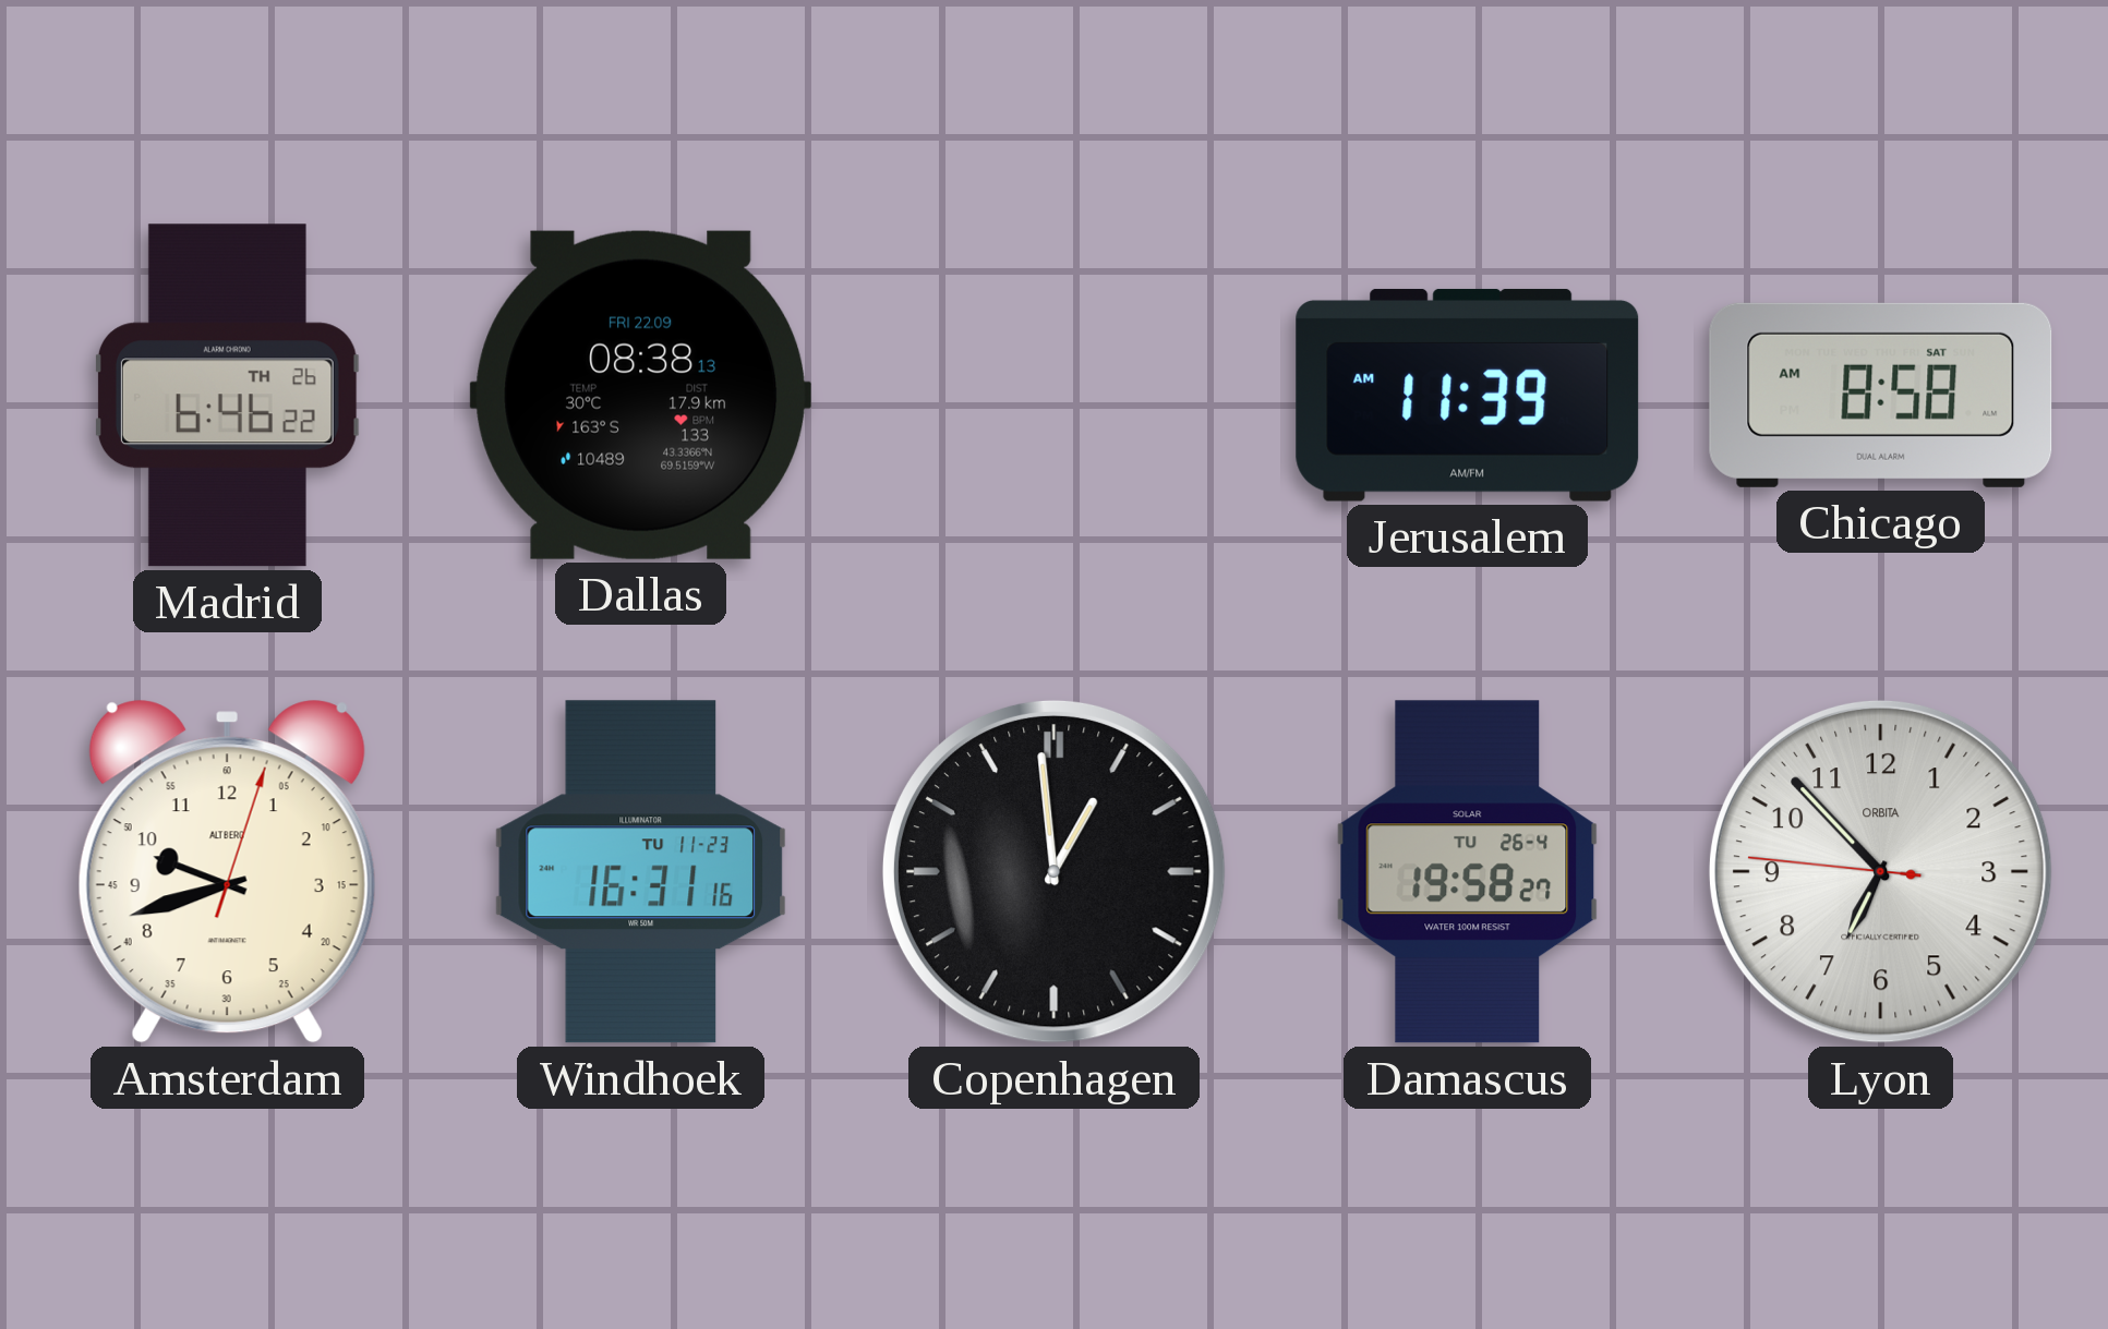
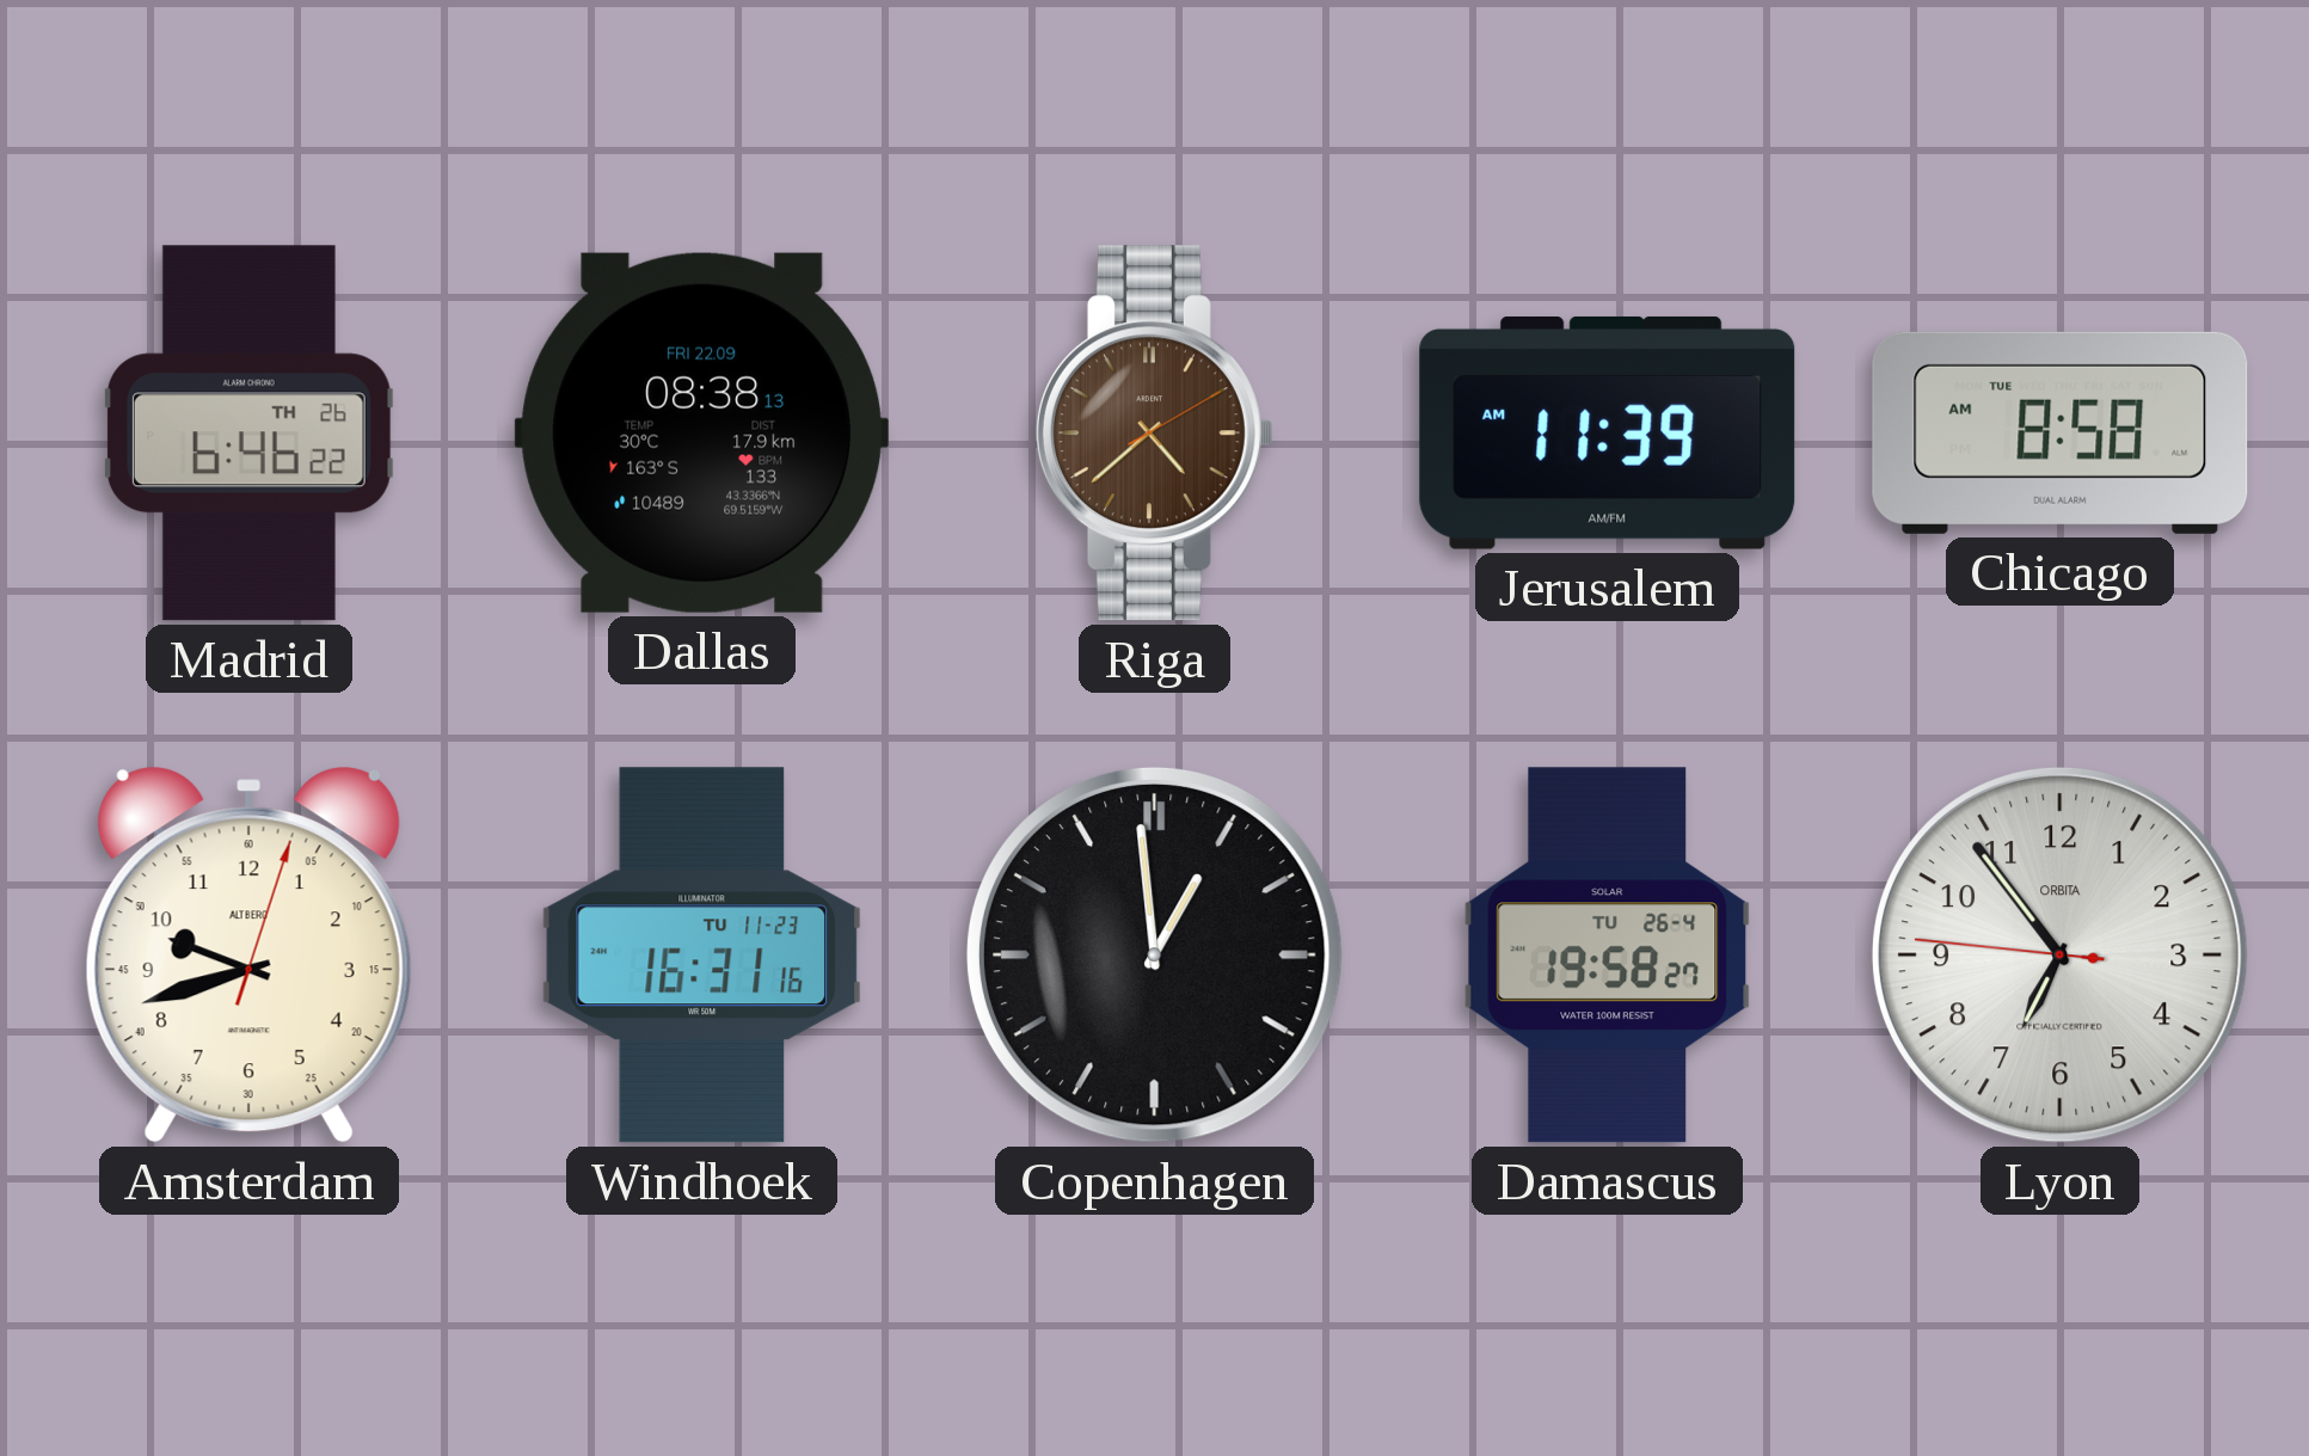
Riga: none -> 4:38 (1154, 434)
Chicago date: SAT -> TUE (2061, 432)
Lyon: 6:52 -> 6:53 (2059, 954)
